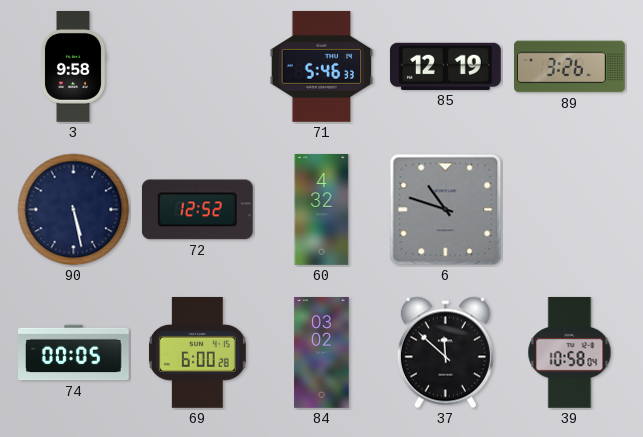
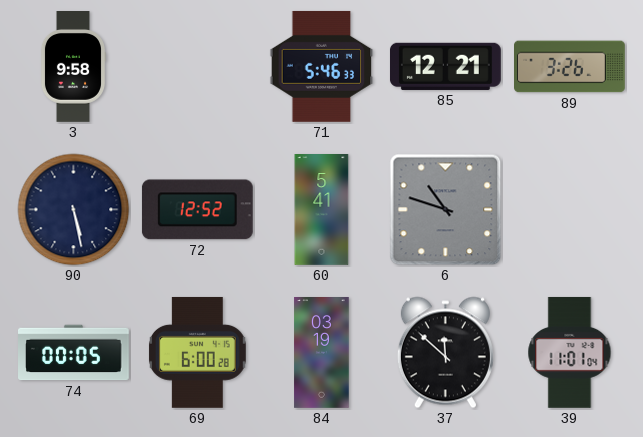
85: 12:19 -> 12:21 (445, 66)
60: 4:32 -> 5:41 (322, 210)
84: 03:02 -> 03:19 (322, 353)
39: 10:58 -> 11:01 (570, 353)
